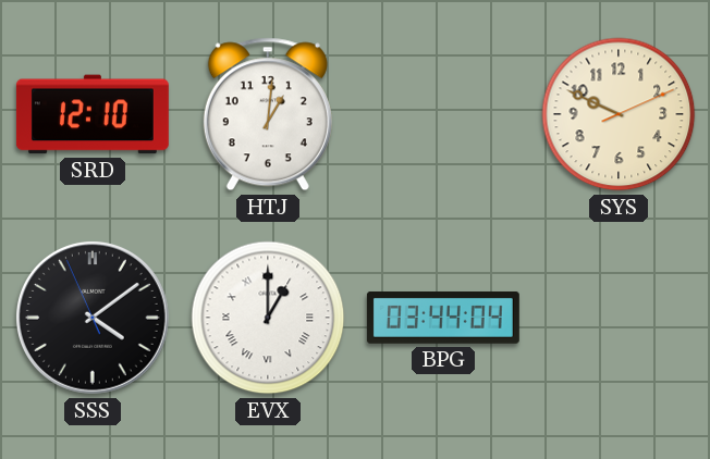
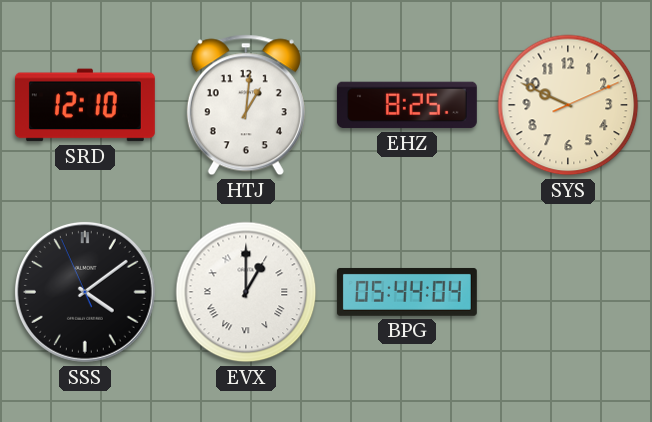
EHZ: none -> 8:25 (407, 105)
BPG: 03:44 -> 05:44 (407, 292)
